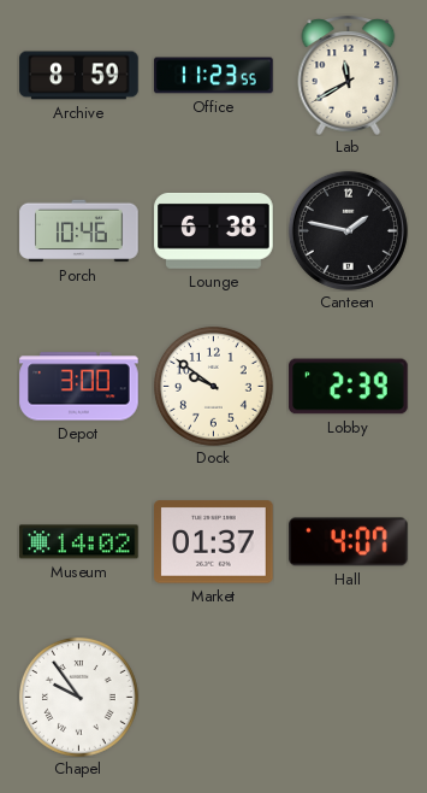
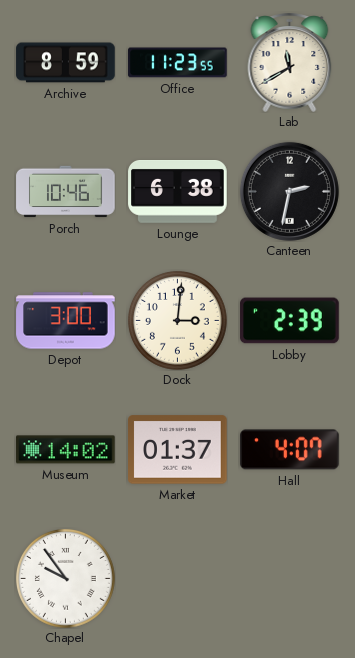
Canteen: 1:47 -> 2:32 (289, 191)
Dock: 9:51 -> 3:01 (177, 320)
